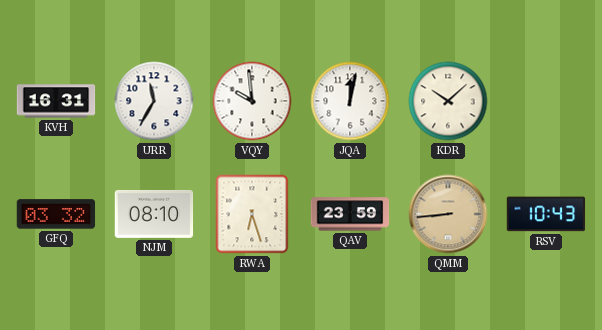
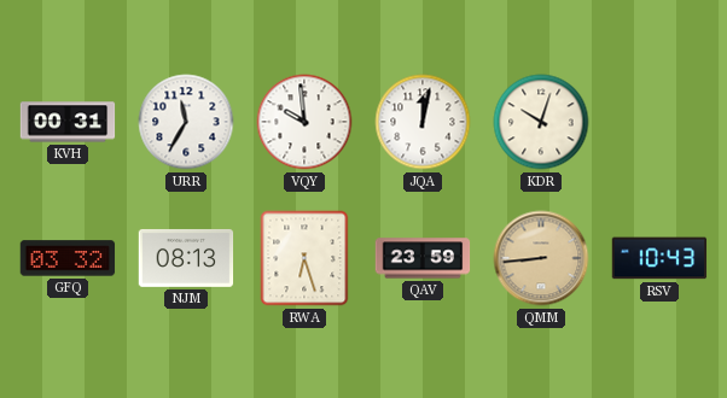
KVH: 16:31 -> 00:31 (68, 122)
KDR: 10:08 -> 10:03 (541, 122)
NJM: 08:10 -> 08:13 (186, 258)
